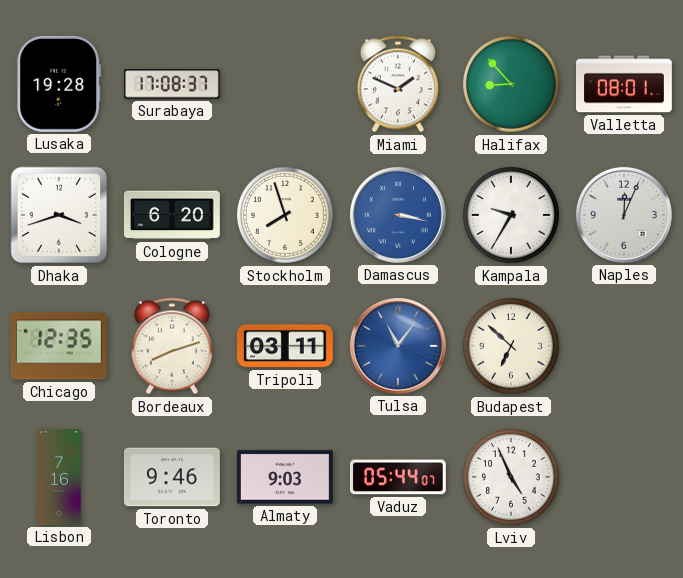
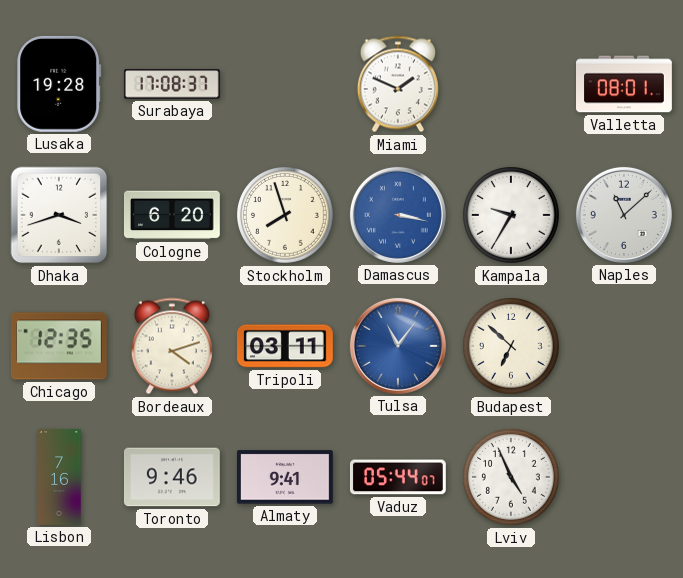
Halifax: 8:53 -> none (512, 85)
Naples: 12:04 -> 11:08 (624, 215)
Bordeaux: 8:12 -> 4:12 (172, 346)
Almaty: 9:03 -> 9:41 (285, 477)
